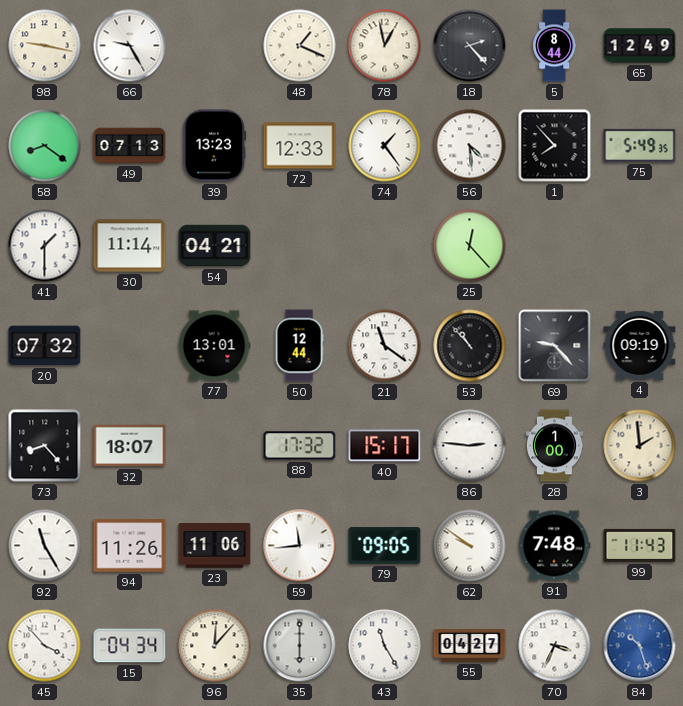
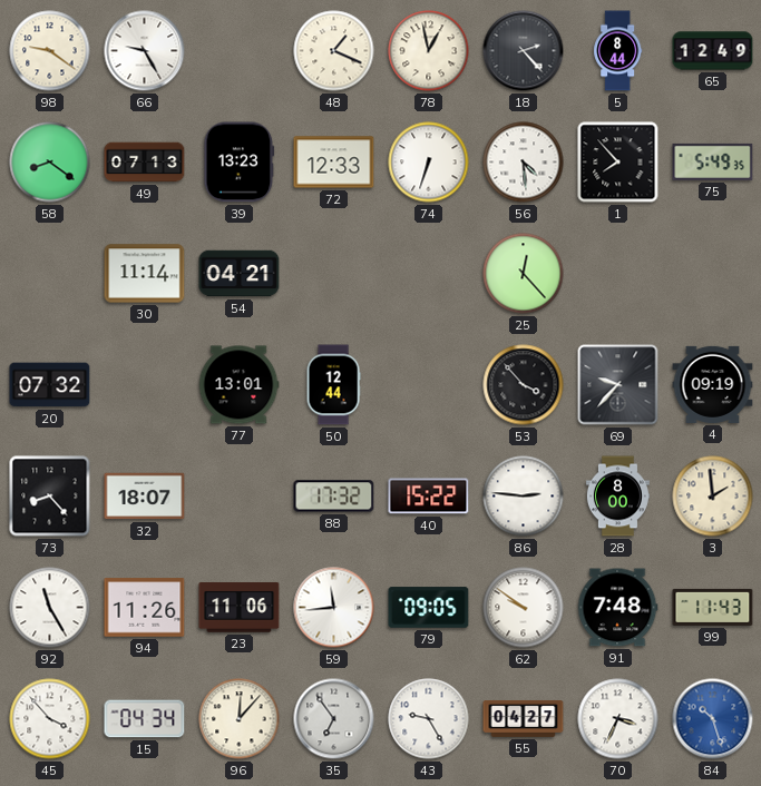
98: 9:17 -> 9:21 (50, 51)
74: 1:24 -> 6:33 (429, 163)
41: 1:30 -> none (45, 246)
21: 11:21 -> none (385, 346)
53: 10:53 -> 3:53 (524, 385)
69: 9:23 -> 9:37 (618, 385)
40: 15:17 -> 15:22 (429, 497)
28: 1:00 -> 8:00 (617, 497)
35: 6:00 -> 6:54 (334, 719)
43: 11:25 -> 9:25 (429, 719)
